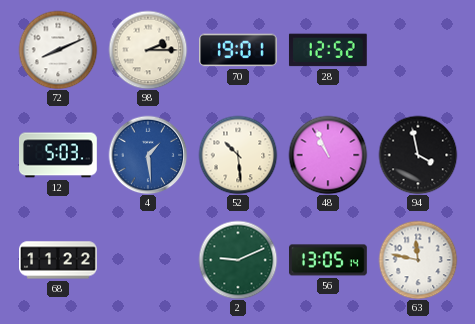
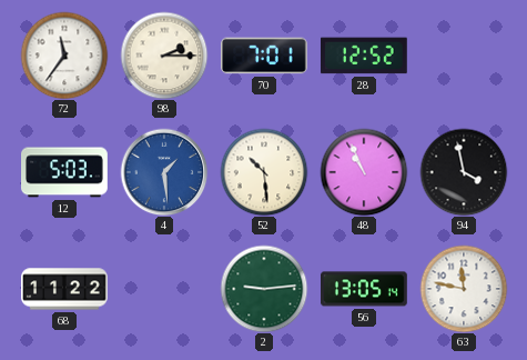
72: 8:11 -> 11:36 (64, 56)
70: 19:01 -> 7:01 (265, 56)
2: 9:11 -> 9:14 (264, 289)
